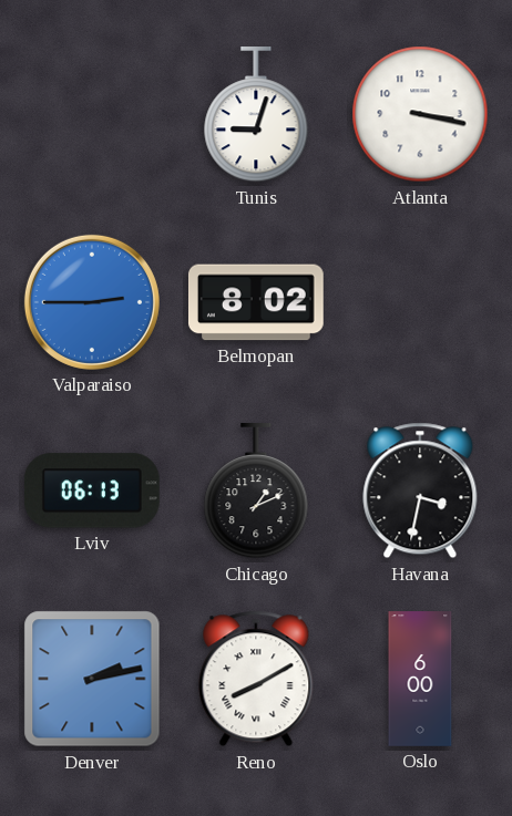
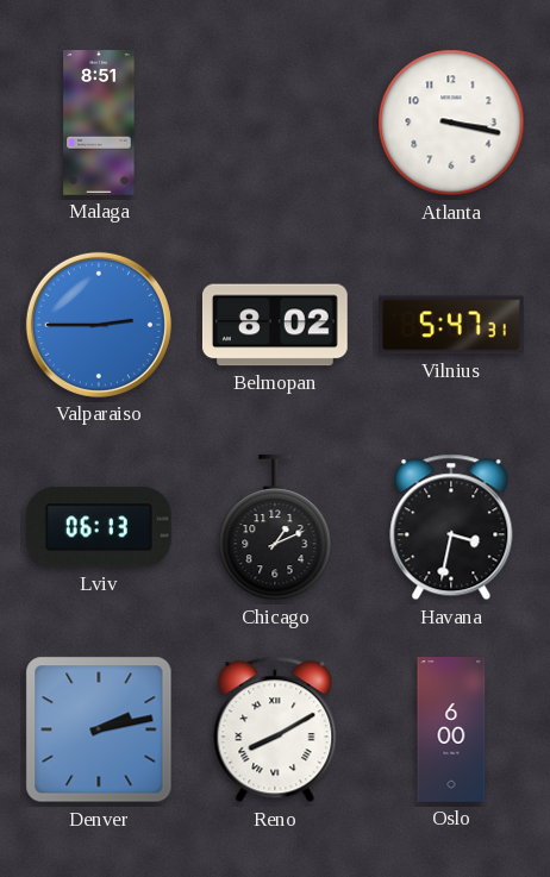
Malaga: none -> 8:51 (99, 123)
Tunis: 9:03 -> none (256, 115)
Vilnius: none -> 5:47 (452, 325)
